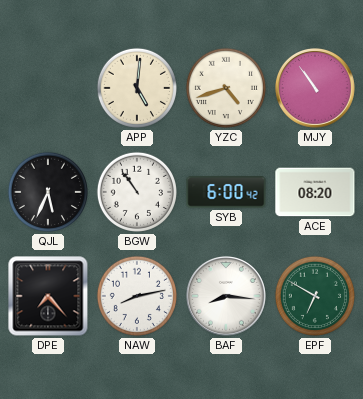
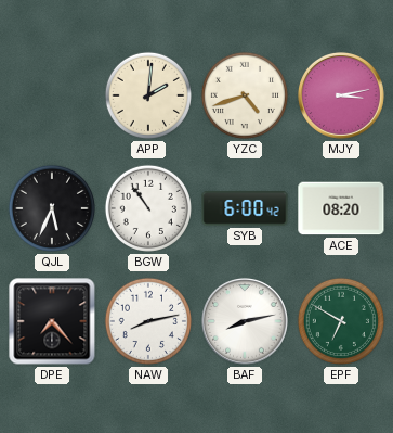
APP: 5:01 -> 2:01 (148, 95)
MJY: 10:54 -> 3:13 (341, 95)
BAF: 8:16 -> 8:13 (245, 321)
